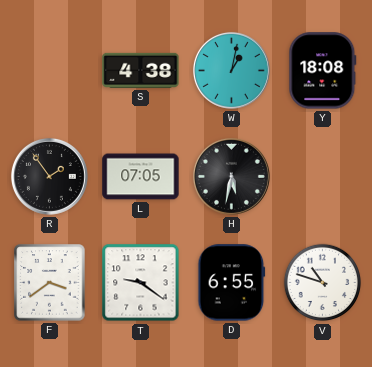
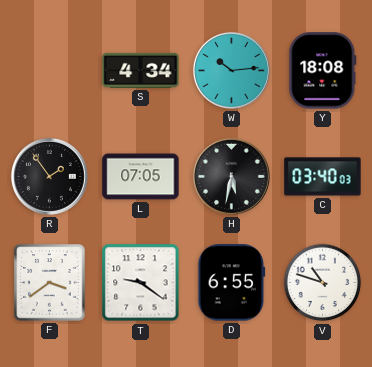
S: 4:38 -> 4:34 (141, 70)
W: 1:02 -> 10:14 (231, 70)
C: none -> 03:40 (323, 177)
